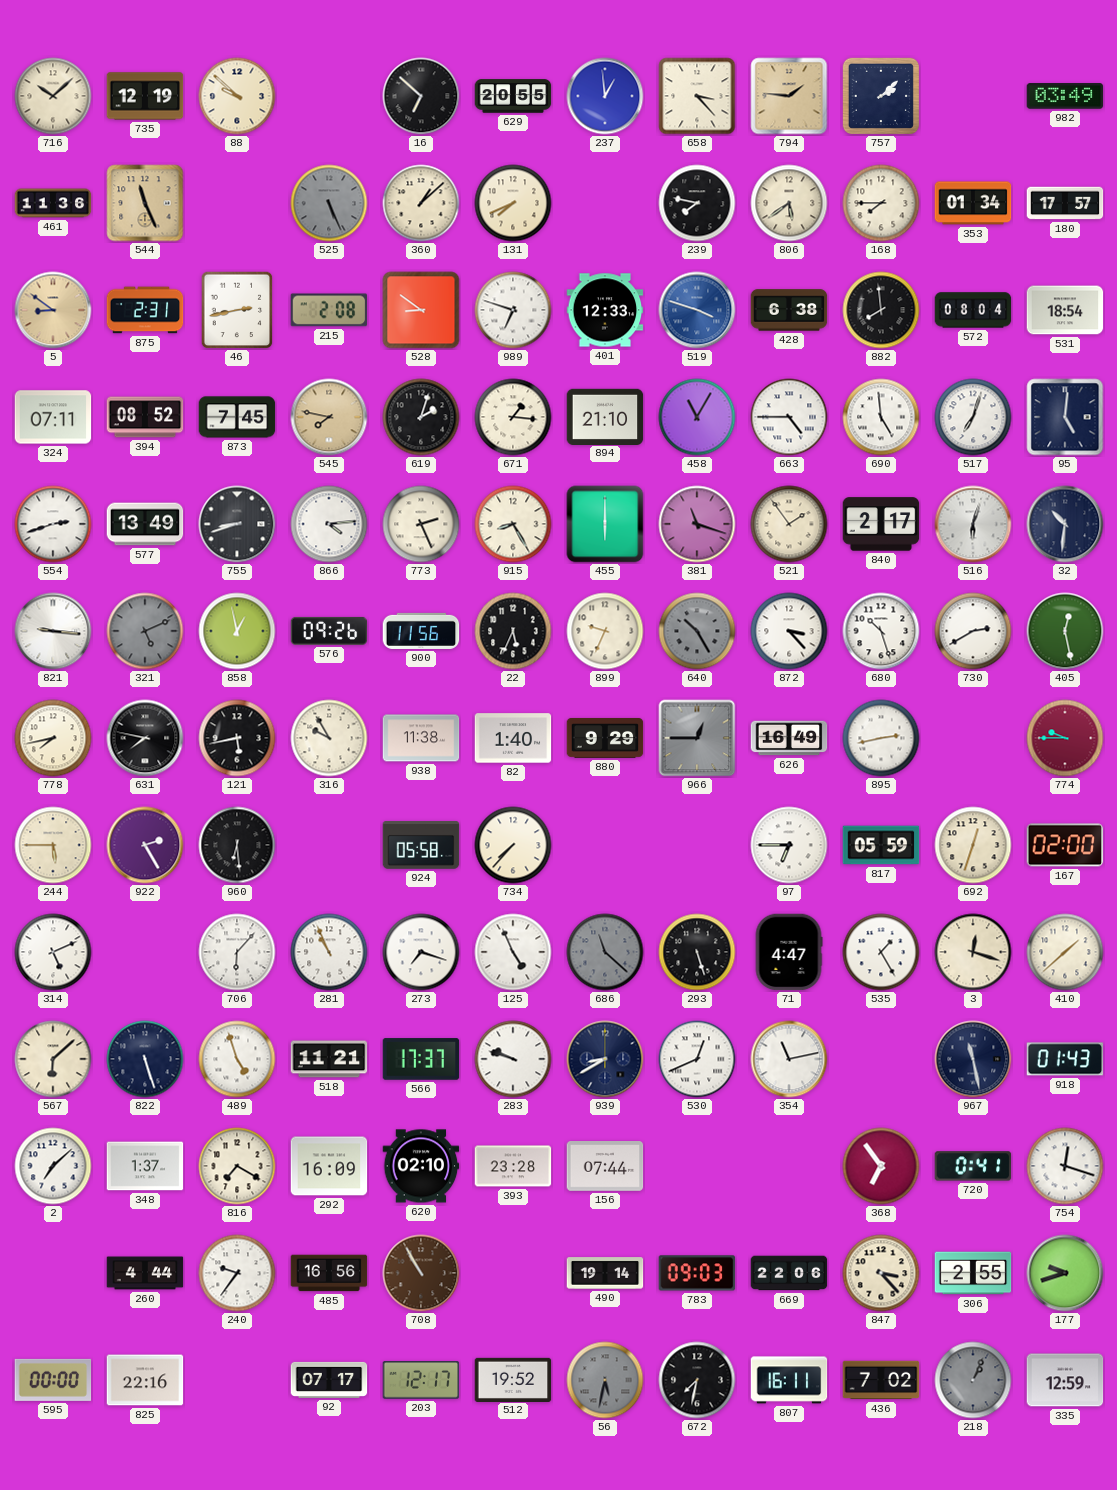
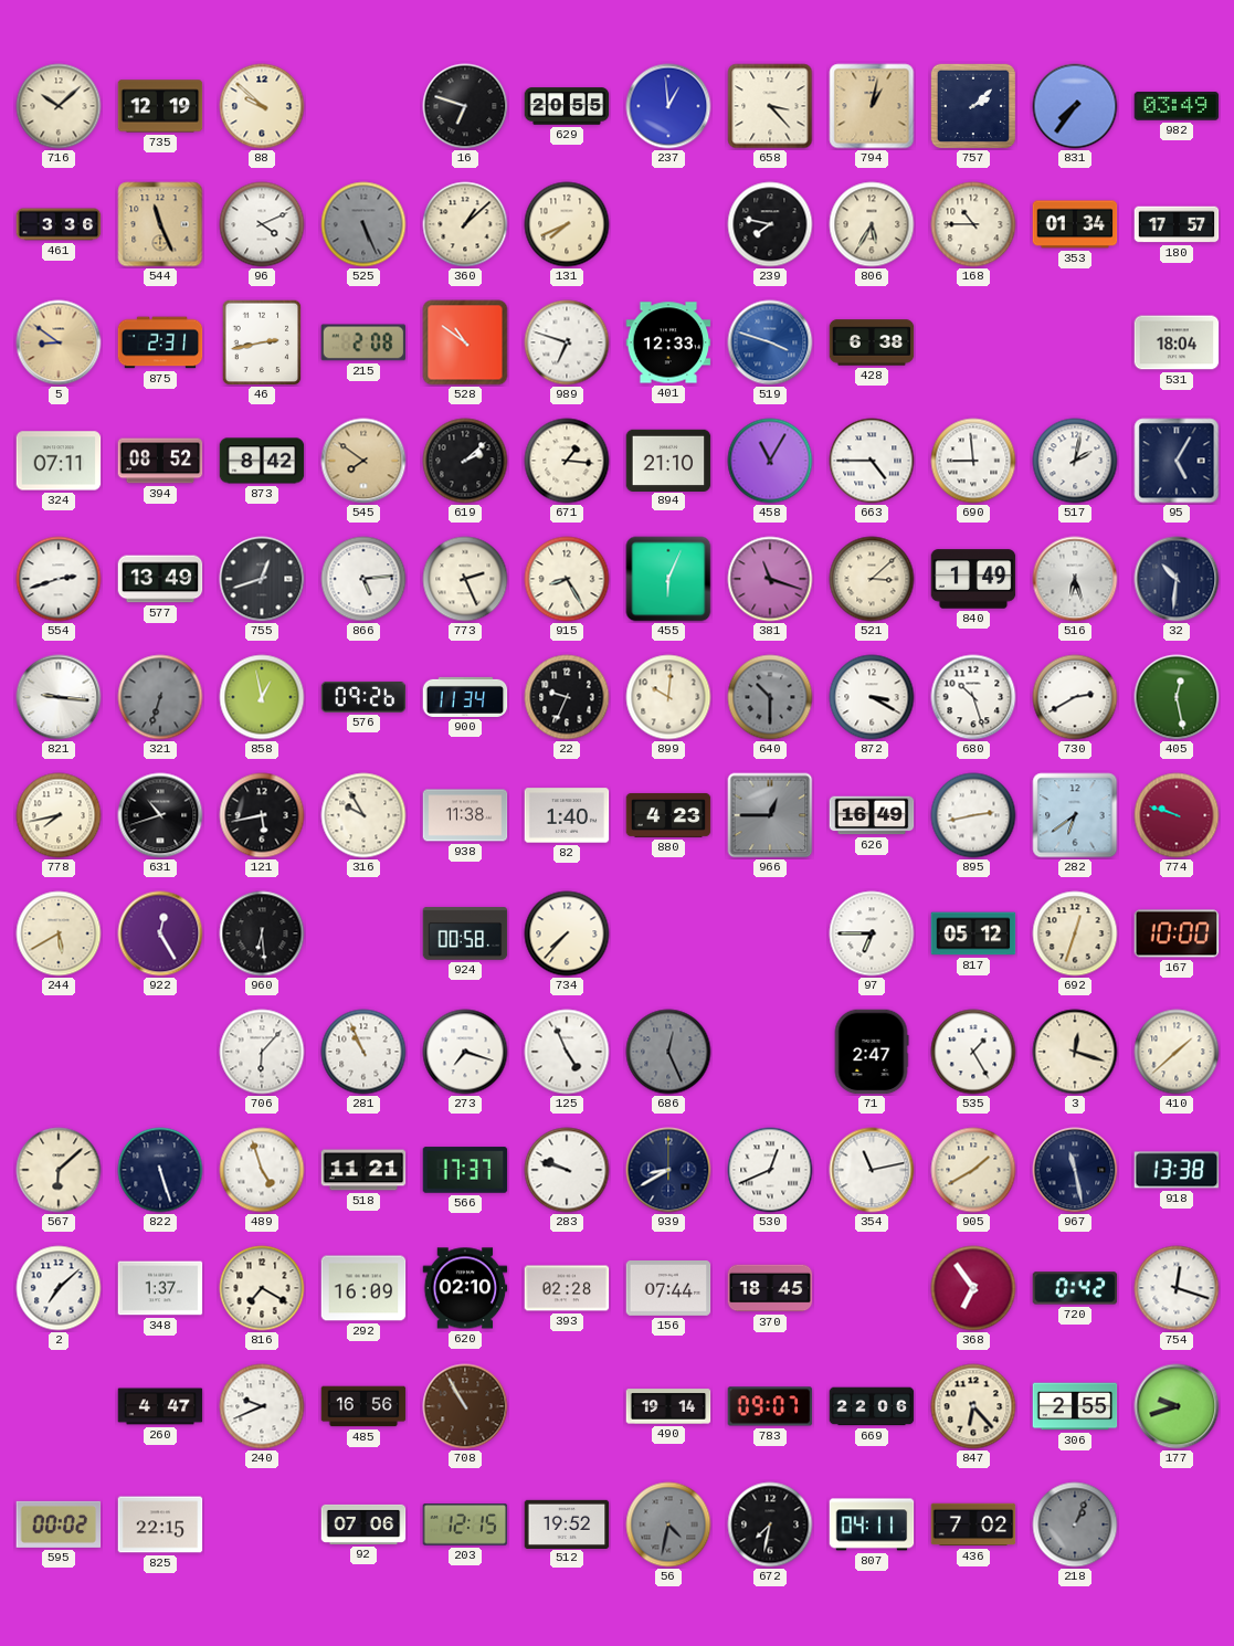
16: 6:52 -> 6:48 (465, 106)
794: 1:46 -> 1:02 (872, 106)
831: none -> 7:36 (1075, 106)
461: 11:36 -> 3:36 (59, 224)
96: none -> 4:11 (262, 224)
806: 5:39 -> 5:35 (872, 224)
168: 7:45 -> 10:45 (973, 224)
528: 8:51 -> 10:51 (465, 342)
882: 7:59 -> none (881, 310)
572: 08:04 -> none (973, 310)
531: 18:54 -> 18:04 (1177, 342)
873: 7:45 -> 8:42 (262, 461)
545: 7:47 -> 7:51 (363, 461)
619: 2:03 -> 2:08 (465, 461)
690: 4:59 -> 8:59 (973, 461)
517: 7:03 -> 2:02 (1075, 461)
95: 5:01 -> 5:05 (1177, 461)
755: 8:42 -> 12:42 (262, 579)
866: 4:14 -> 5:14 (363, 579)
455: 6:00 -> 6:04 (668, 579)
521: 1:54 -> 3:08 (872, 579)
840: 2:17 -> 1:49 (973, 579)
516: 6:03 -> 6:27 (1075, 579)
321: 5:11 -> 6:33 (160, 697)
900: 11:56 -> 11:34 (465, 697)
22: 5:34 -> 9:34 (567, 697)
899: 9:34 -> 10:01 (668, 697)
640: 10:25 -> 10:30 (770, 697)
872: 3:23 -> 3:20 (872, 697)
631: 7:47 -> 10:42 (160, 815)
880: 9:29 -> 4:23 (668, 815)
282: none -> 6:39 (1075, 815)
774: 9:45 -> 9:48 (1177, 815)
244: 5:45 -> 5:40 (59, 933)
922: 2:25 -> 12:25 (160, 933)
924: 05:58 -> 00:58 (465, 933)
817: 05:59 -> 05:12 (973, 933)
167: 02:00 -> 10:00 (1177, 933)
314: 5:11 -> none (53, 952)
686: 11:22 -> 12:26 (668, 1052)
293: 5:27 -> none (697, 952)
71: 4:47 -> 2:47 (872, 1052)
905: none -> 1:40 (973, 1170)
918: 01:43 -> 13:38 (1177, 1170)
393: 23:28 -> 02:28 (567, 1288)
370: none -> 18:45 (770, 1288)
720: 0:41 -> 0:42 (1075, 1288)
260: 4:44 -> 4:47 (160, 1406)
240: 9:36 -> 9:41 (262, 1406)
783: 09:03 -> 09:07 (770, 1406)
847: 3:23 -> 6:23 (973, 1406)
595: 00:00 -> 00:02 (59, 1524)
825: 22:16 -> 22:15 (160, 1524)
92: 07:17 -> 07:06 (363, 1524)
203: 12:17 -> 12:15 (465, 1524)
56: 5:32 -> 4:32 (668, 1524)
807: 16:11 -> 04:11 (872, 1524)
335: 12:59 -> none (1065, 1380)
